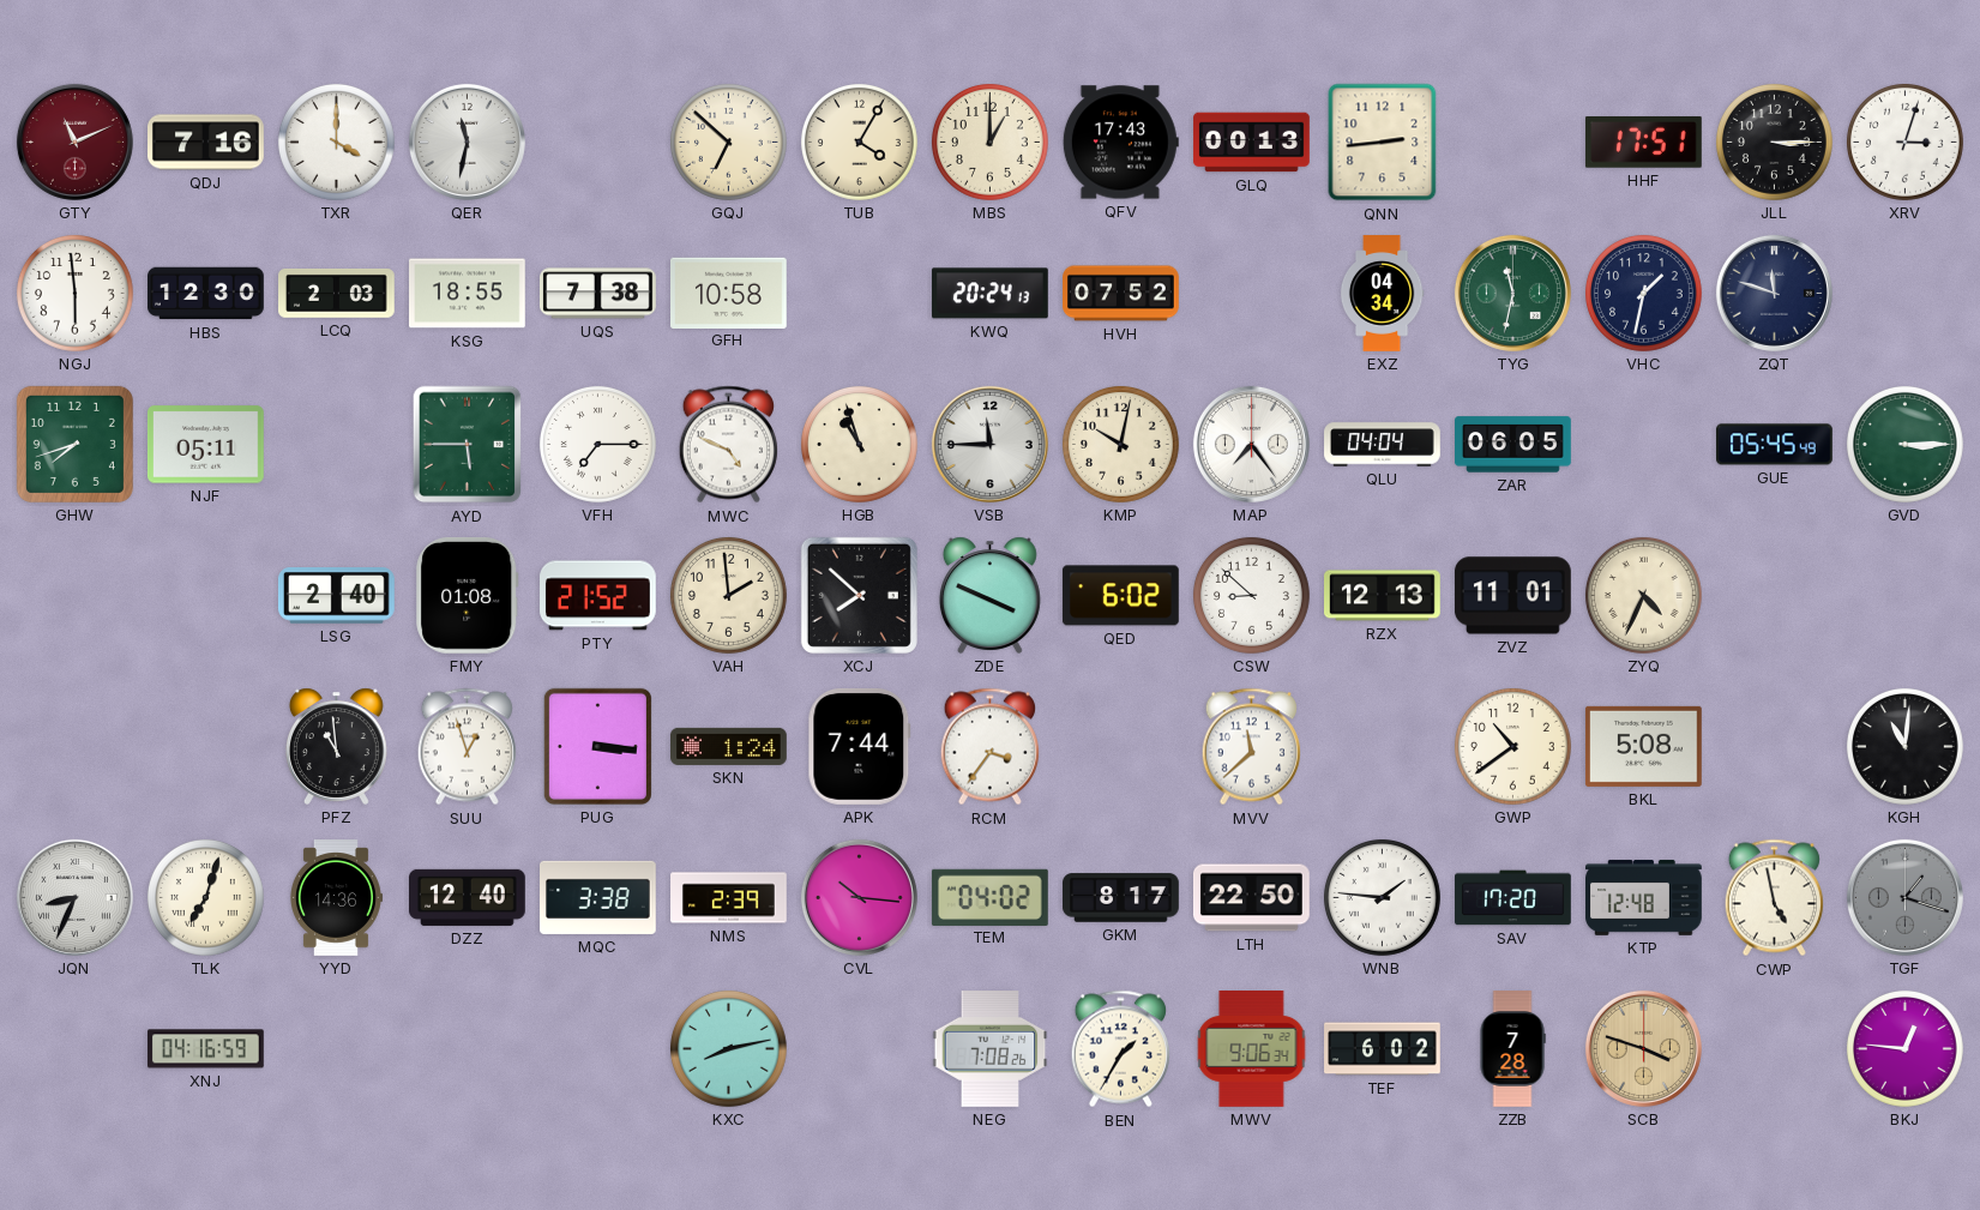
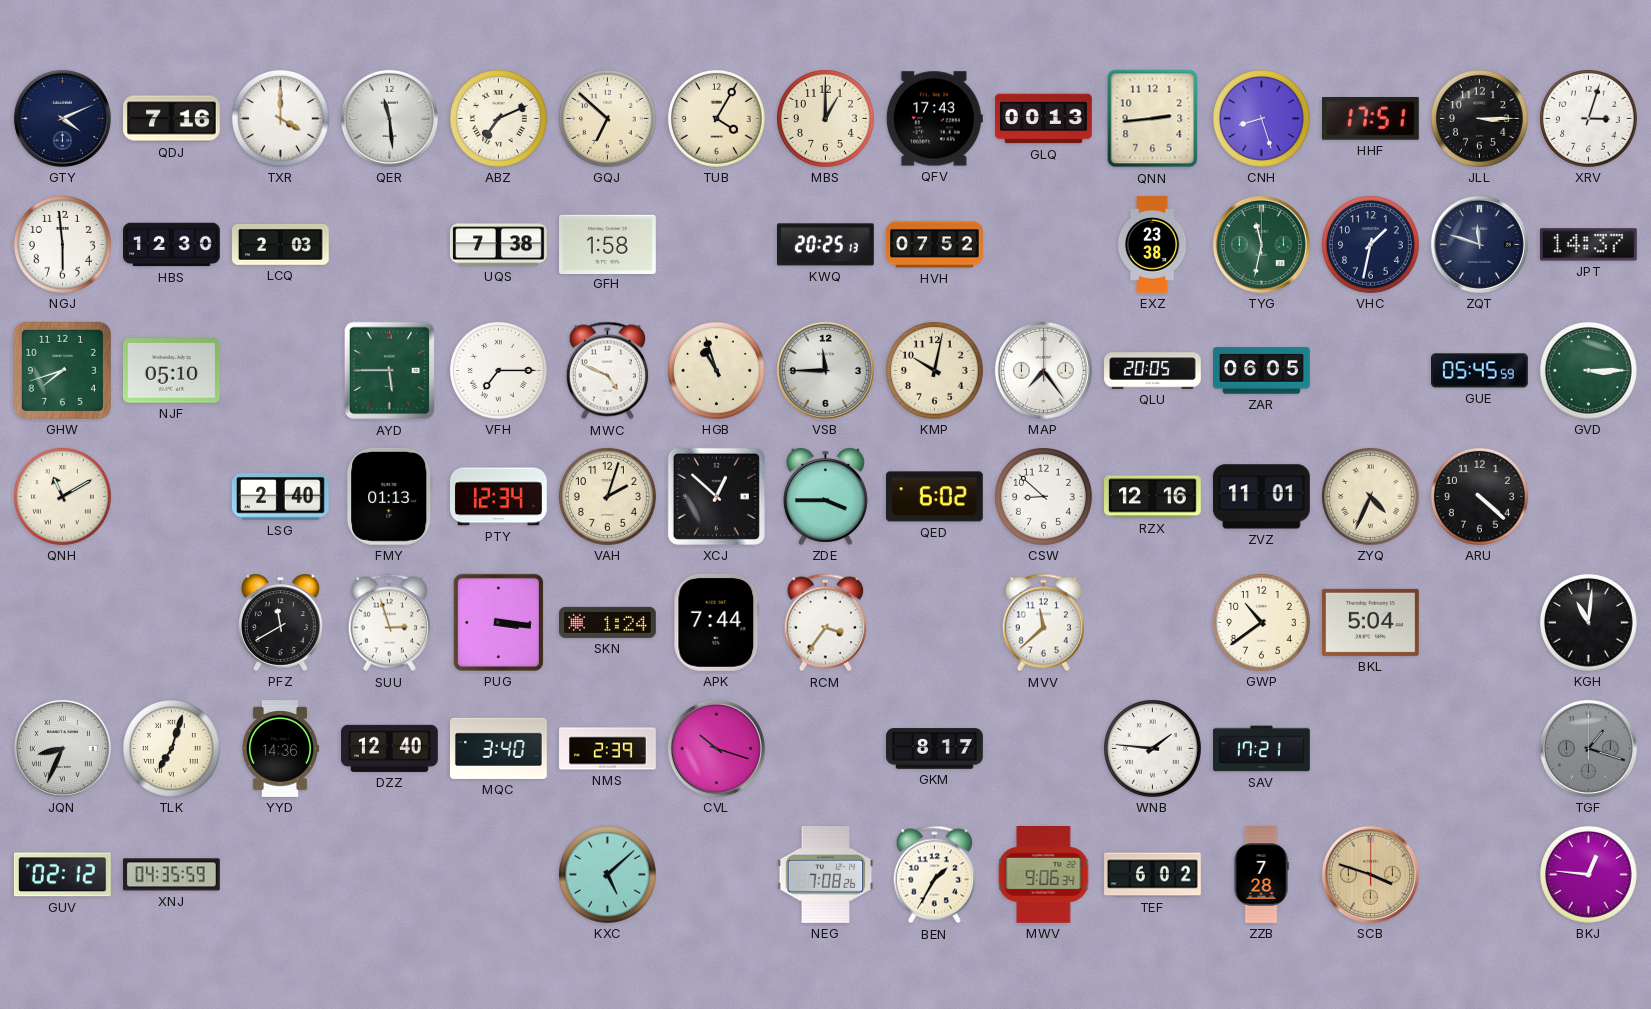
GTY: 11:11 -> 4:11 (62, 118)
GTY dial: burgundy -> navy (62, 118)
QER: 11:32 -> 11:29 (389, 118)
ABZ: none -> 7:11 (499, 119)
CNH: none -> 8:27 (1262, 119)
KSG: 18:55 -> none (468, 294)
GFH: 10:58 -> 1:58 (608, 244)
KWQ: 20:24 -> 20:25 (825, 245)
EXZ: 04:34 -> 23:38 (1152, 245)
JPT: none -> 14:37 (1588, 245)
NJF: 05:11 -> 05:10 (172, 371)
QLU: 04:04 -> 20:05 (1153, 371)
GUE: 05:45:49 -> 05:45:59 (1480, 371)
QNH: none -> 11:10 (63, 497)
FMY: 01:08 -> 01:13 (390, 496)
PTY: 21:52 -> 12:34 (499, 497)
VAH: 1:59 -> 2:03 (608, 497)
XCJ: 7:52 -> 12:52 (716, 496)
ZDE: 3:49 -> 3:45 (825, 496)
RZX: 12:13 -> 12:16 (1153, 497)
ARU: none -> 4:22 (1480, 497)
PFZ: 10:59 -> 11:40 (280, 622)
SUU: 12:57 -> 2:57 (389, 623)
BKL: 5:08 -> 5:04 (1370, 622)
MQC: 3:38 -> 3:40 (499, 748)
CVL: 10:16 -> 10:18 (716, 748)
TEM: 04:02 -> none (991, 897)
LTH: 22:50 -> none (1252, 898)
SAV: 17:20 -> 17:21 (1262, 749)
KTP: 12:48 -> none (1644, 897)
CWP: 4:58 -> none (1774, 898)
GUV: none -> 02:12 (62, 875)
XNJ: 04:16 -> 04:35 (172, 875)
KXC: 8:13 -> 5:08 (608, 875)
